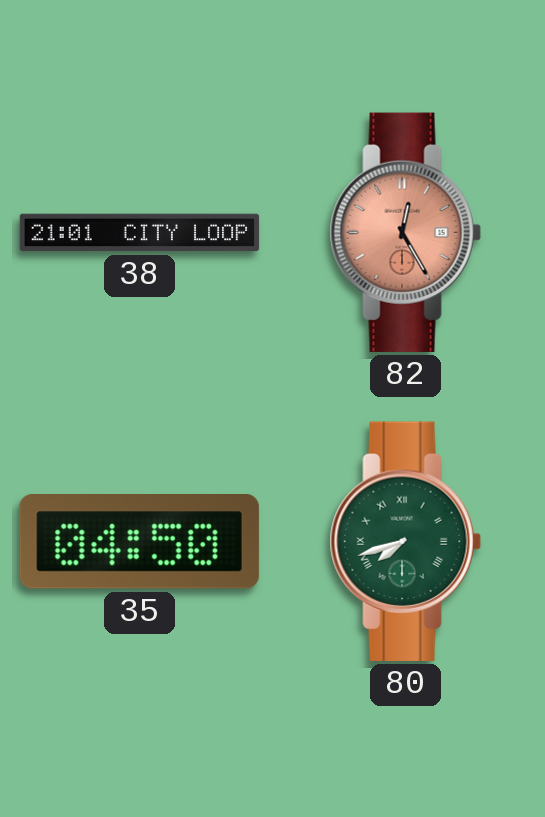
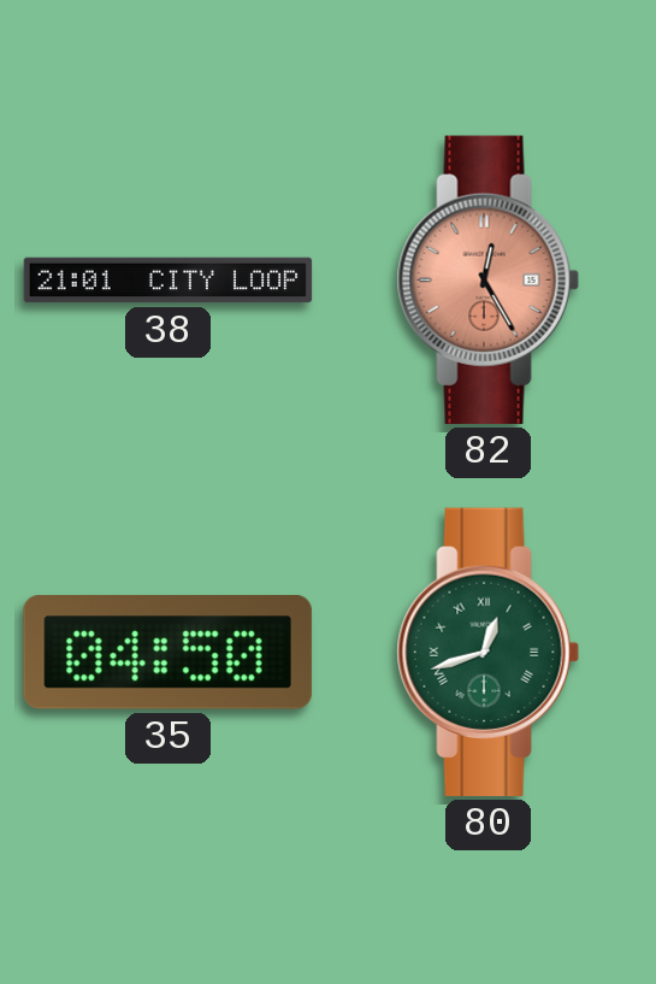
80: 7:42 -> 12:42 (487, 652)
